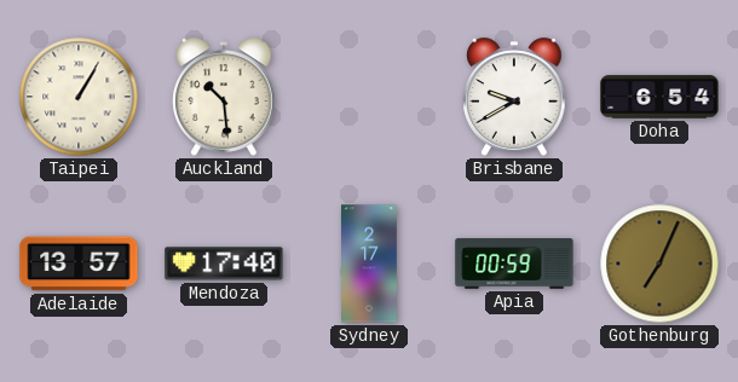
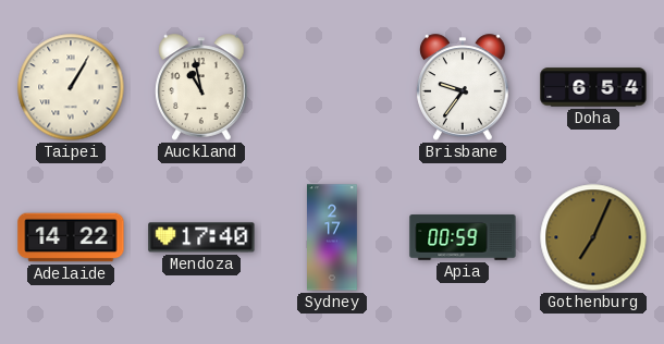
Auckland: 10:29 -> 10:58 (201, 87)
Brisbane: 9:40 -> 9:36 (463, 87)
Adelaide: 13:57 -> 14:22 (71, 237)
